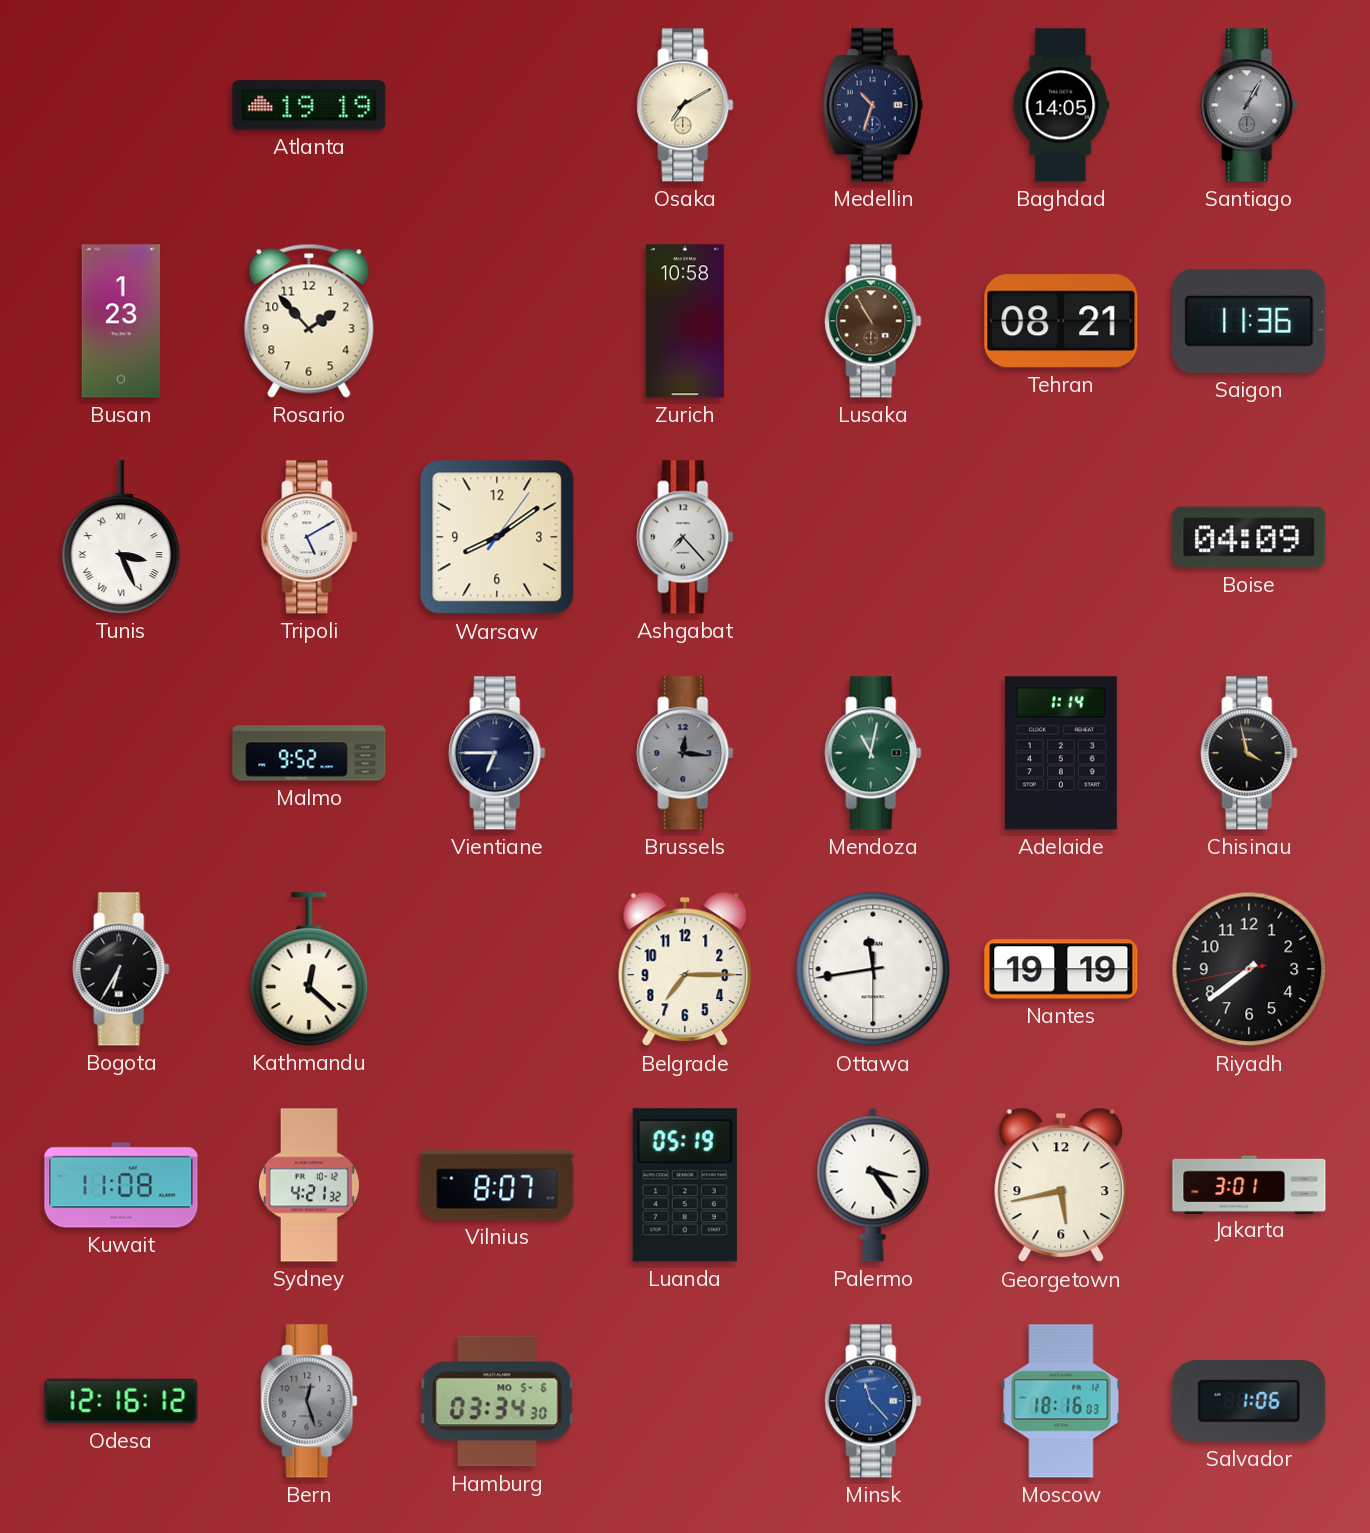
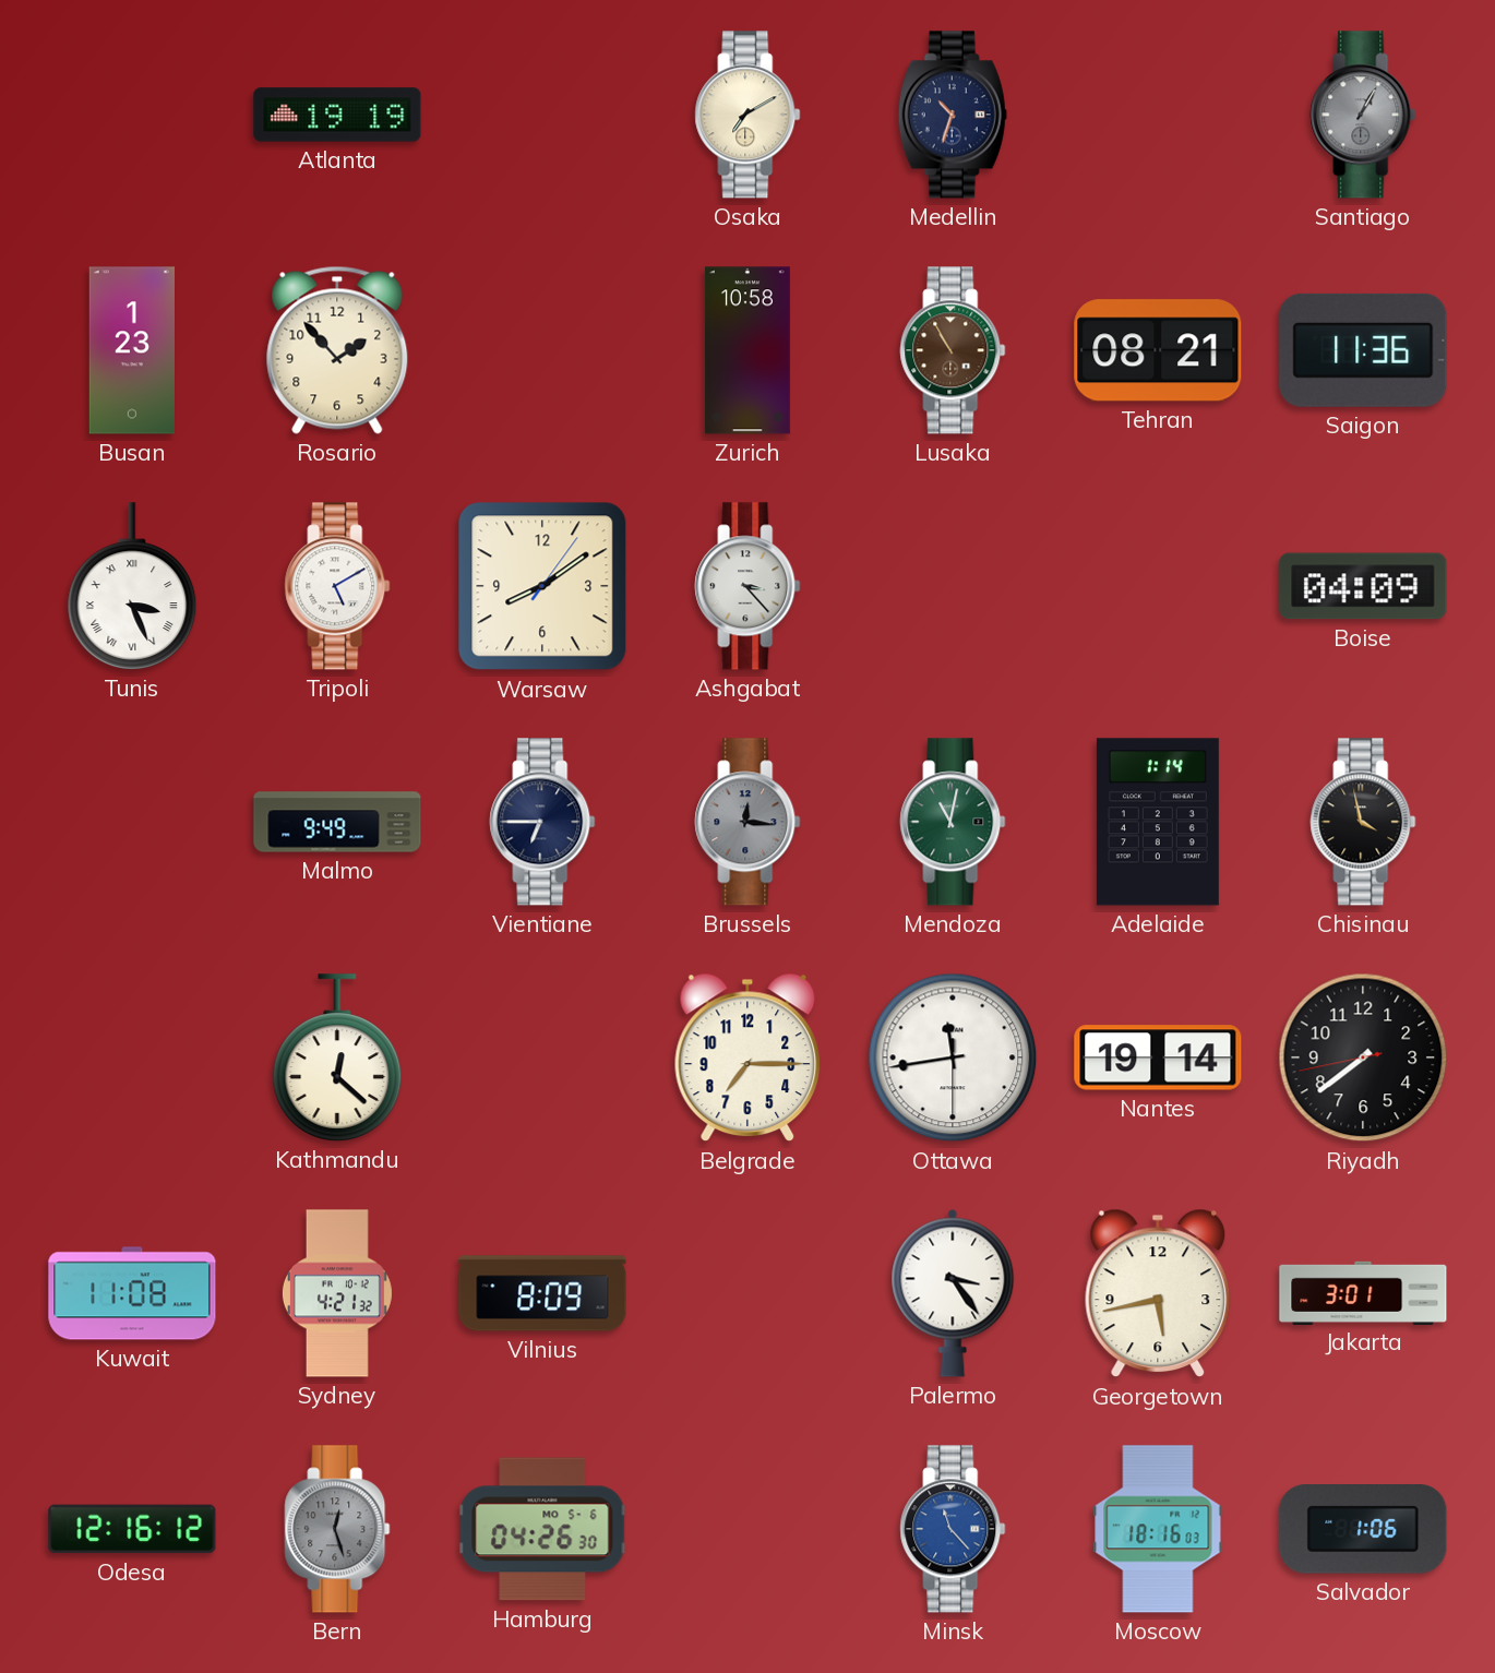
Baghdad: 14:05 -> none (1061, 105)
Ashgabat: 7:23 -> 3:23 (747, 586)
Malmo: 9:52 -> 9:49 (337, 822)
Bogota: 6:35 -> none (121, 969)
Nantes: 19:19 -> 19:14 (1158, 1057)
Vilnius: 8:07 -> 8:09 (542, 1293)
Luanda: 05:19 -> none (685, 1185)
Hamburg: 03:34 -> 04:26 (542, 1529)
